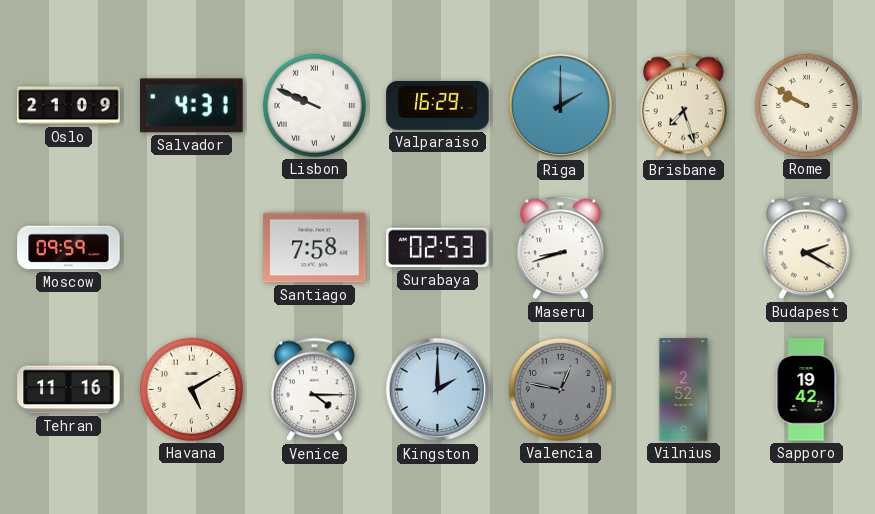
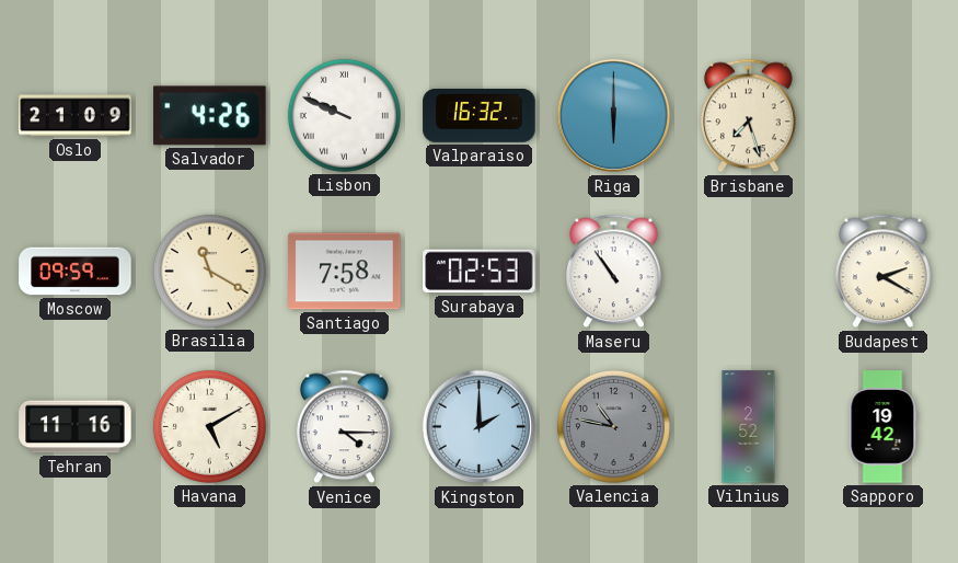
Salvador: 4:31 -> 4:26 (210, 116)
Valparaiso: 16:29 -> 16:32 (480, 115)
Riga: 2:00 -> 6:00 (614, 116)
Rome: 9:50 -> none (806, 105)
Brasilia: none -> 11:20 (209, 271)
Maseru: 8:42 -> 10:54 (613, 272)
Valencia: 12:47 -> 10:47 (613, 426)
